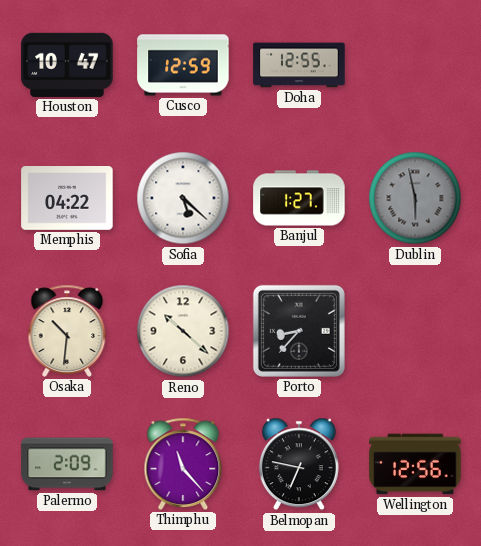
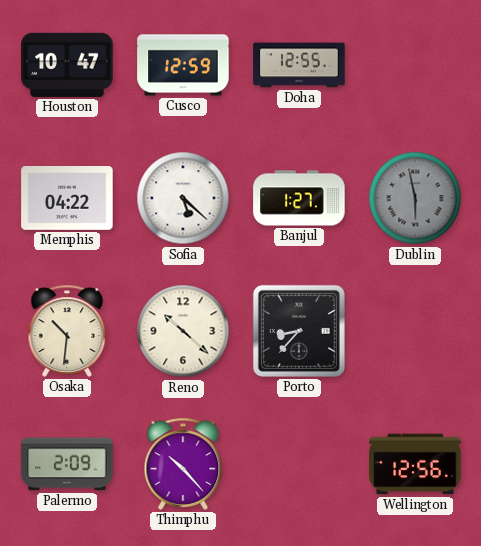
Thimphu: 11:23 -> 10:23 (183, 464)
Belmopan: 6:47 -> none (299, 464)
